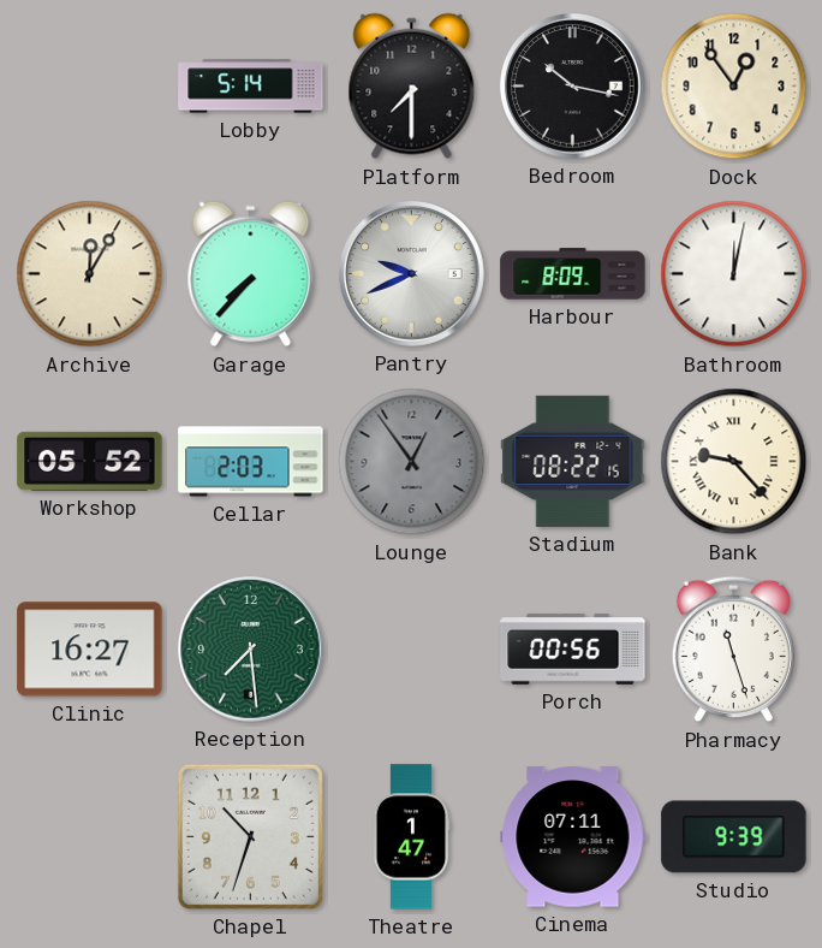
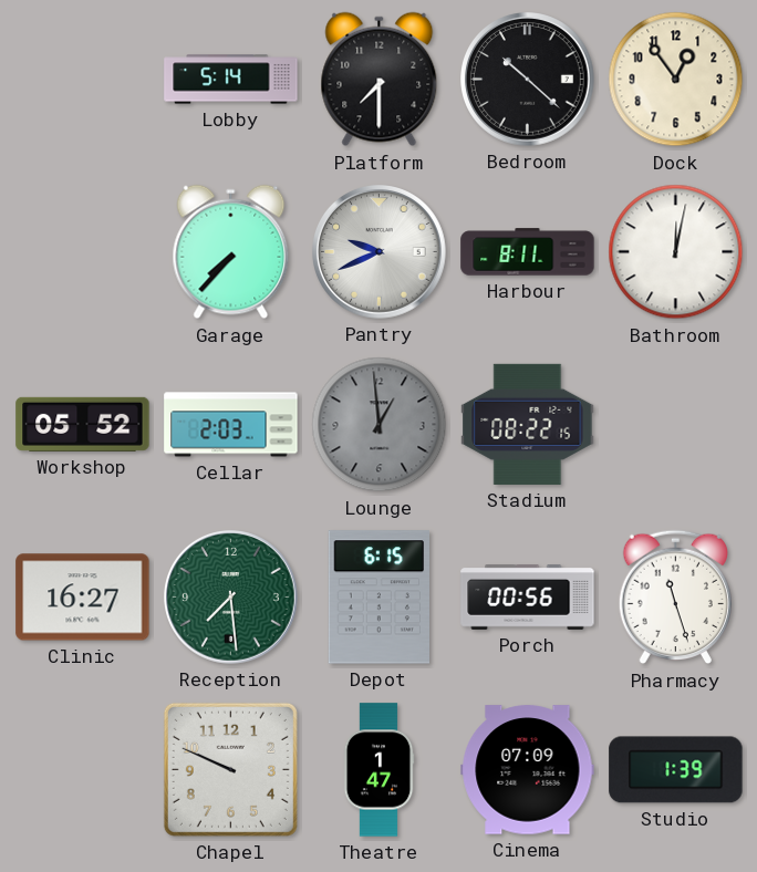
Bedroom: 10:17 -> 10:22 (528, 80)
Archive: 12:05 -> none (90, 274)
Harbour: 8:09 -> 8:11 (528, 252)
Lounge: 12:54 -> 12:59 (380, 425)
Bank: 9:23 -> none (734, 462)
Depot: none -> 6:15 (378, 598)
Chapel: 10:33 -> 9:49 (230, 769)
Cinema: 07:11 -> 07:09 (528, 770)
Studio: 9:39 -> 1:39 (676, 770)
